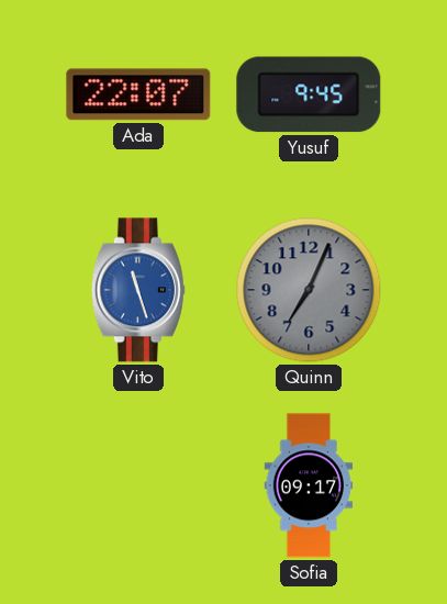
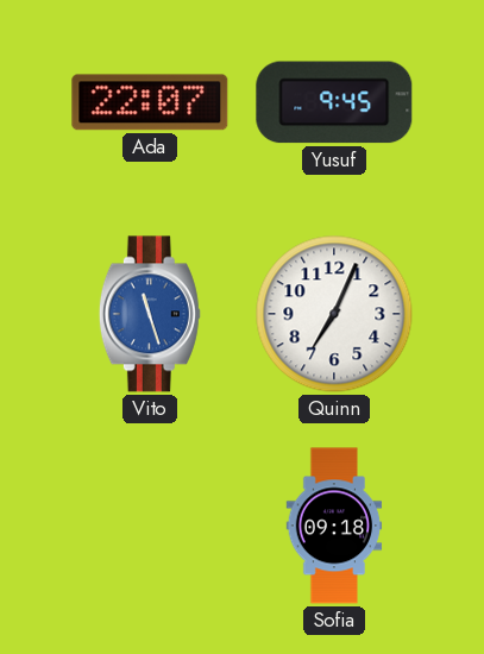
Quinn dial: grey -> white (334, 314)
Sofia: 09:17 -> 09:18 (334, 526)
